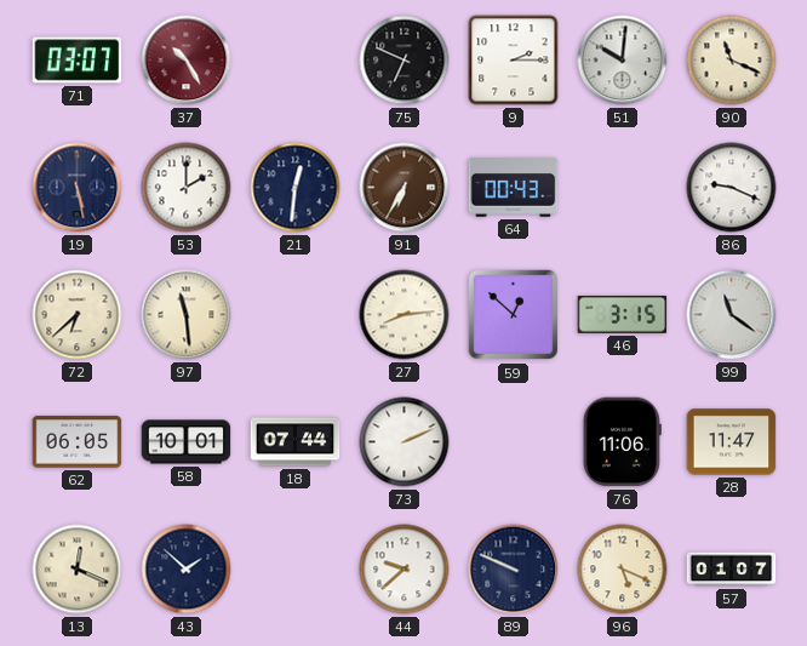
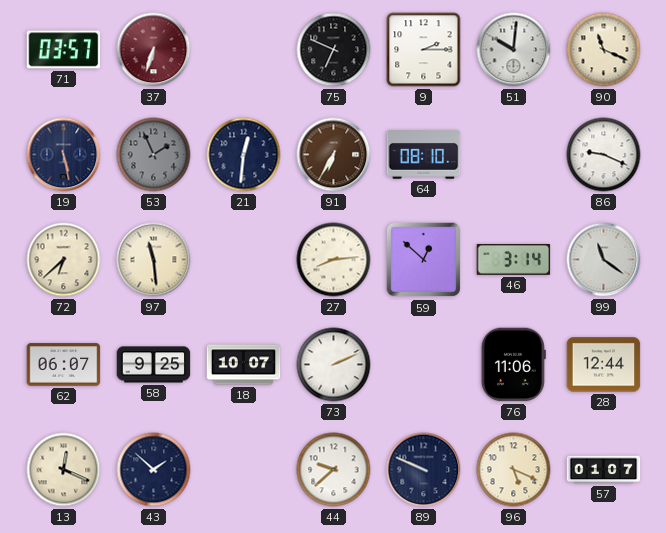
71: 03:07 -> 03:57 (64, 50)
37: 10:25 -> 6:33 (154, 50)
53: 2:00 -> 1:56 (154, 155)
53 dial: white -> grey (154, 155)
64: 00:43 -> 08:10 (424, 155)
46: 3:15 -> 3:14 (514, 259)
62: 06:05 -> 06:07 (64, 365)
58: 10:01 -> 9:25 (154, 365)
18: 07:44 -> 10:07 (244, 365)
28: 11:47 -> 12:44 (604, 365)
